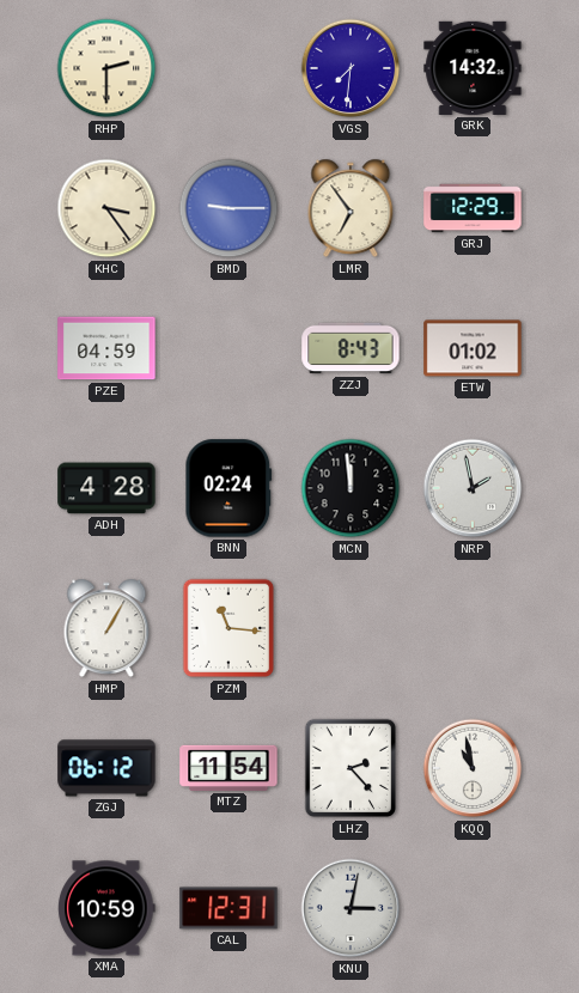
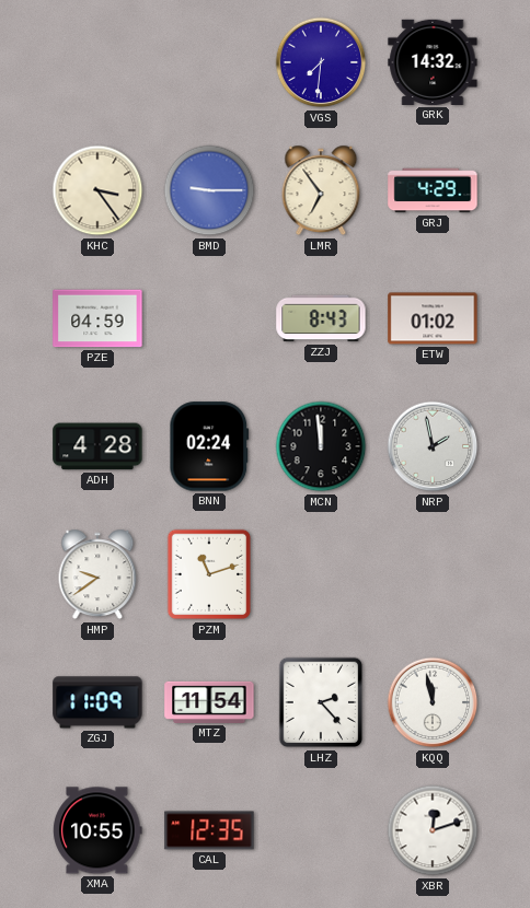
RHP: 2:30 -> none (106, 68)
GRJ: 12:29 -> 4:29 (433, 190)
HMP: 1:05 -> 9:39 (97, 574)
PZM: 11:16 -> 11:12 (209, 574)
ZGJ: 06:12 -> 11:09 (97, 702)
KQQ: 10:58 -> 11:58 (433, 702)
XMA: 10:59 -> 10:55 (97, 830)
CAL: 12:31 -> 12:35 (209, 830)
KNU: 3:02 -> none (351, 908)
XBR: none -> 12:12 (433, 830)
